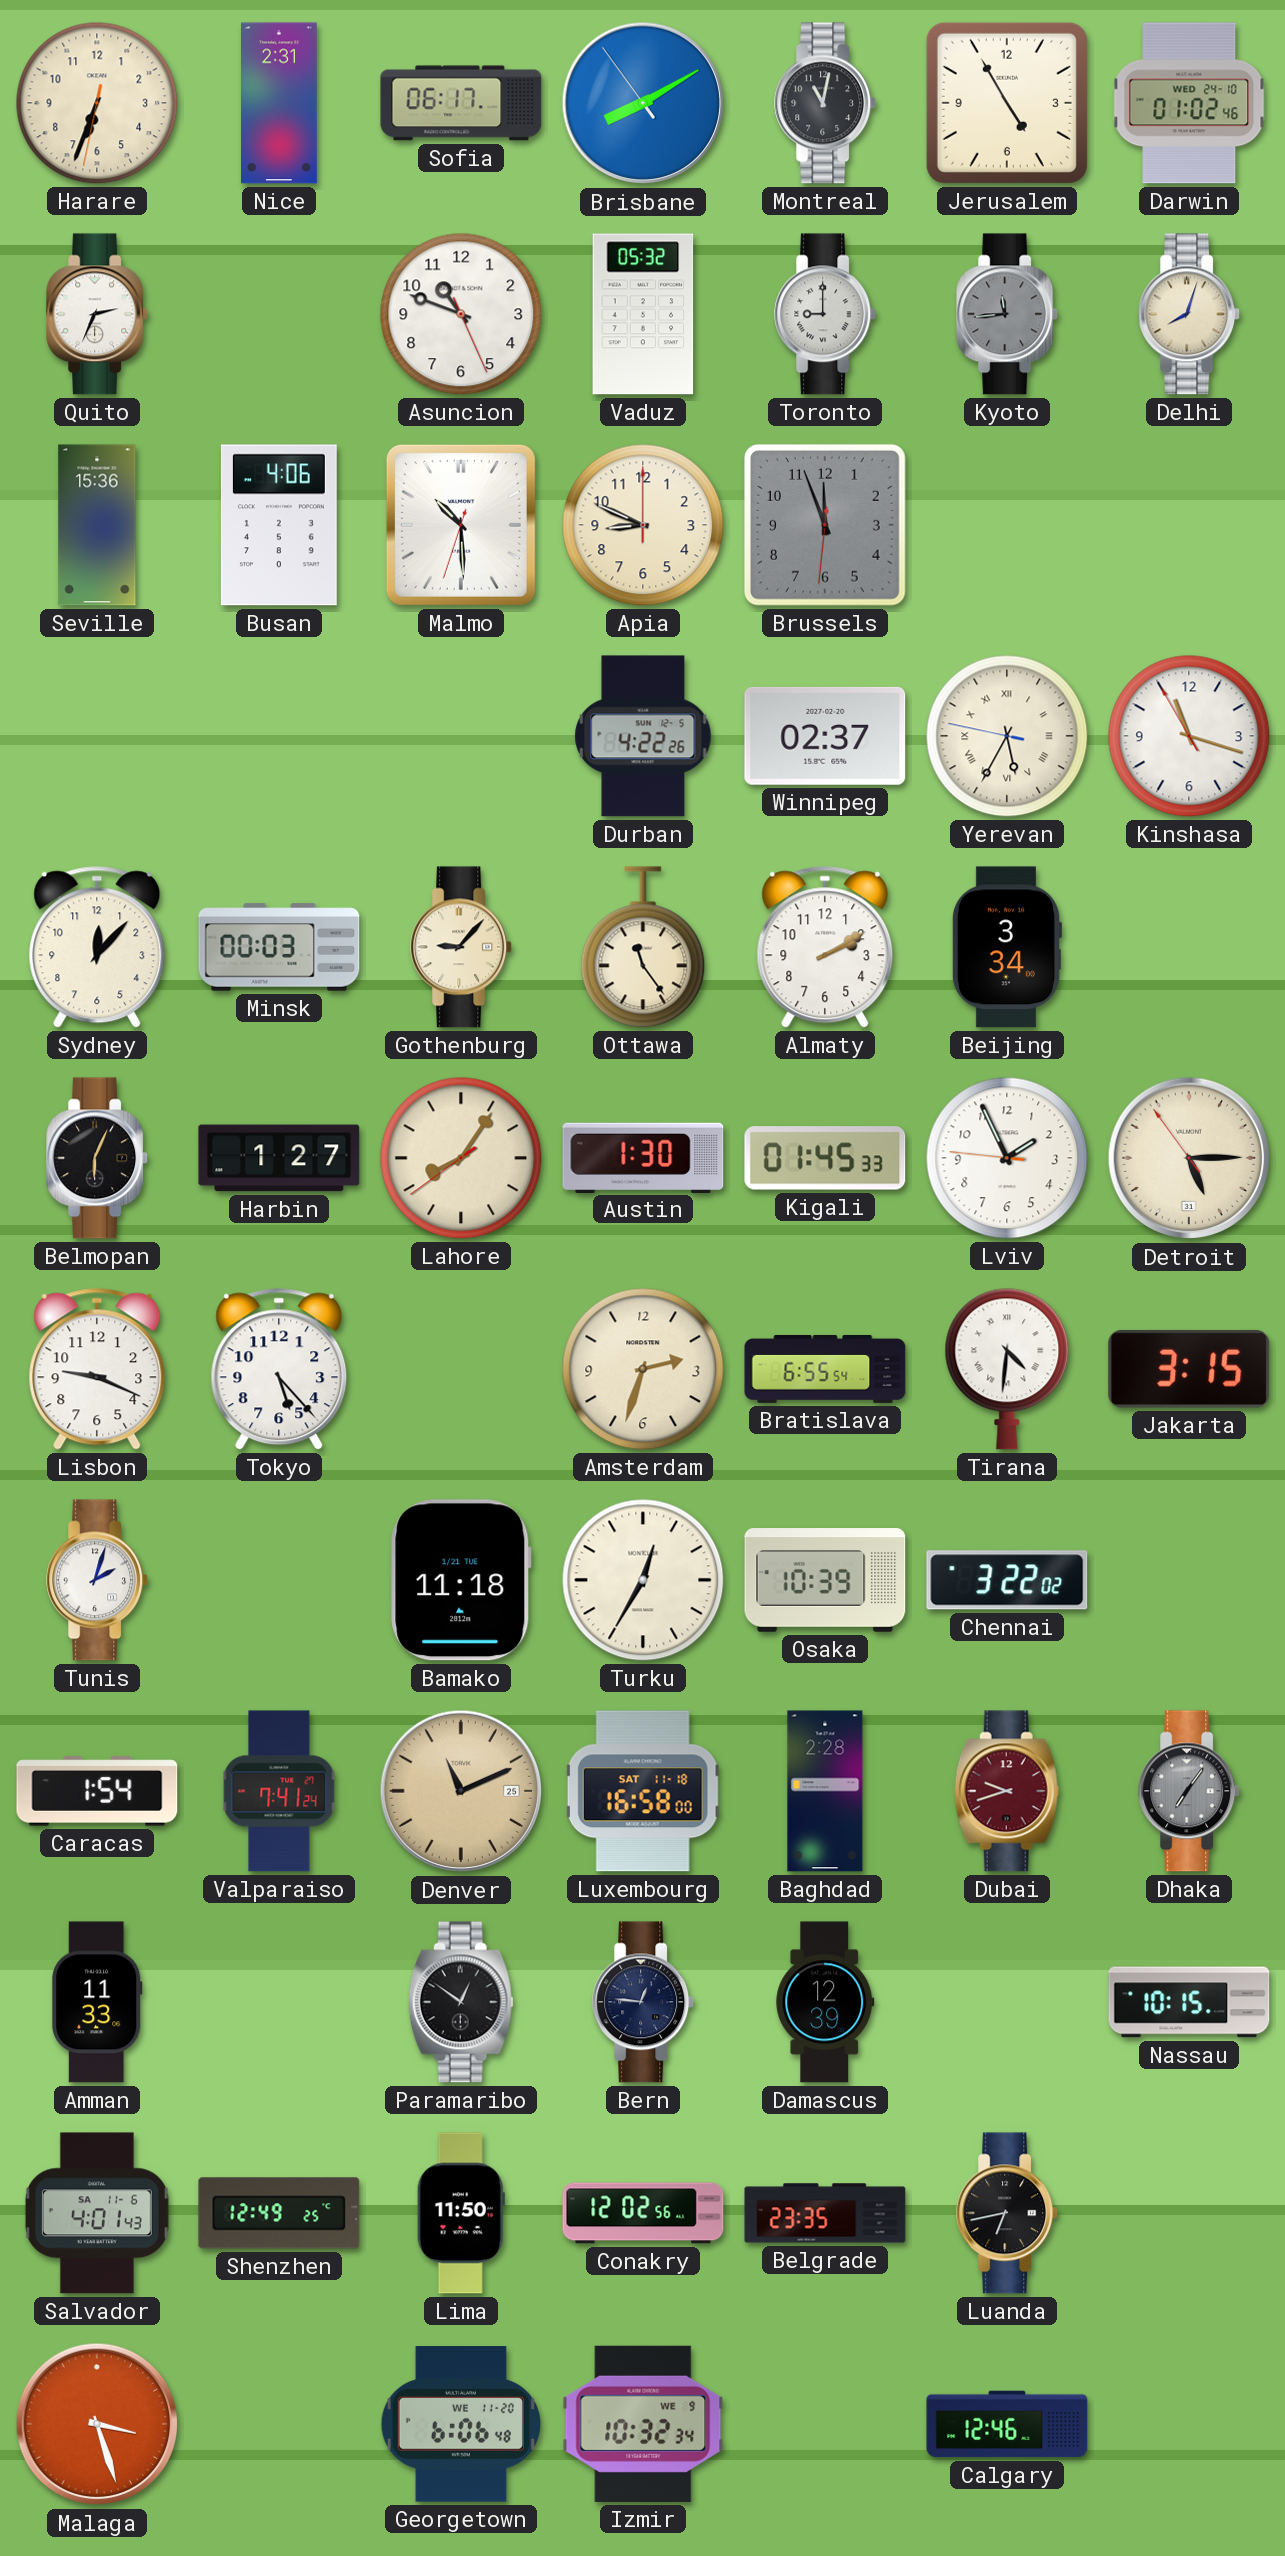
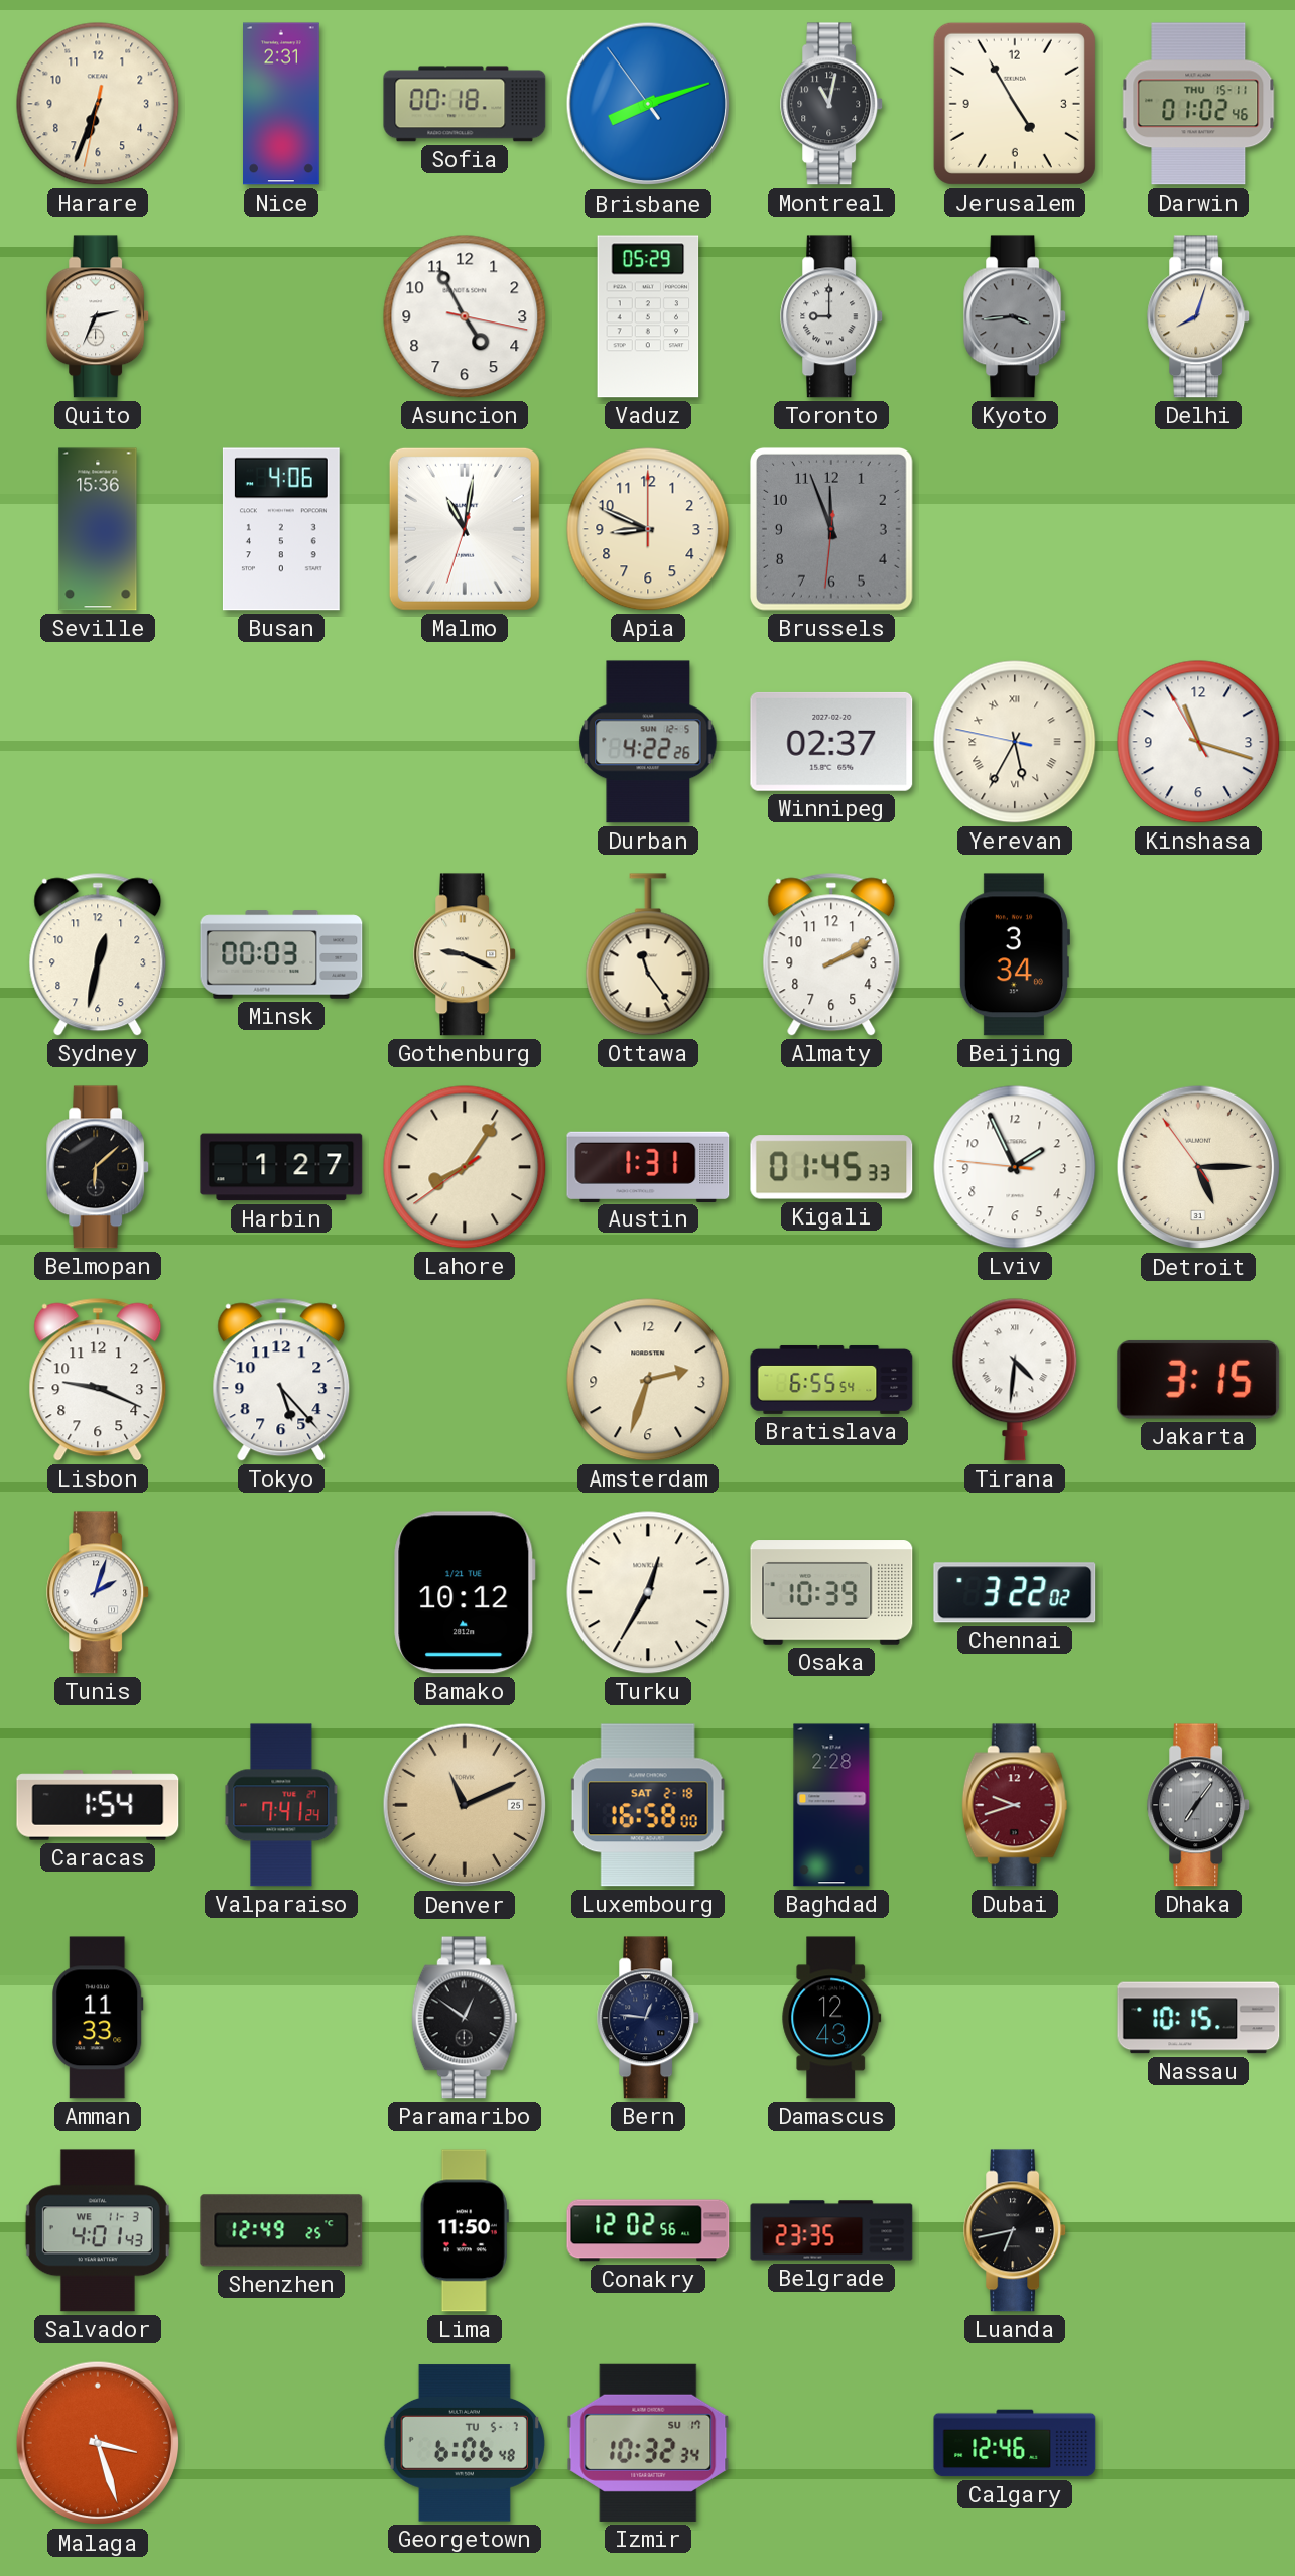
Sofia: 06:17 -> 00:18 (465, 104)
Brisbane: 8:09 -> 8:11 (648, 104)
Darwin date: WED 24-10 -> THU 15-11 (1198, 104)
Asuncion: 10:48 -> 4:55 (465, 316)
Vaduz: 05:32 -> 05:29 (648, 316)
Kyoto: 11:44 -> 3:44 (1016, 316)
Malmo: 10:29 -> 11:01 (465, 529)
Sydney: 12:07 -> 12:32 (98, 954)
Gothenburg: 9:07 -> 9:19 (466, 954)
Belmopan: 6:04 -> 6:08 (99, 1167)
Austin: 1:30 -> 1:31 (648, 1166)
Bamako: 11:18 -> 10:12 (465, 1592)
Luxembourg date: SAT 11-18 -> SAT 2-18 (648, 1805)
Damascus: 12:39 -> 12:43 (831, 2018)
Salvador date: SA 11-6 -> WE 11-3 (98, 2230)
Georgetown date: WE 11-20 -> TU 5-7 (465, 2443)
Izmir date: WE 9 -> SU 17 (648, 2443)
